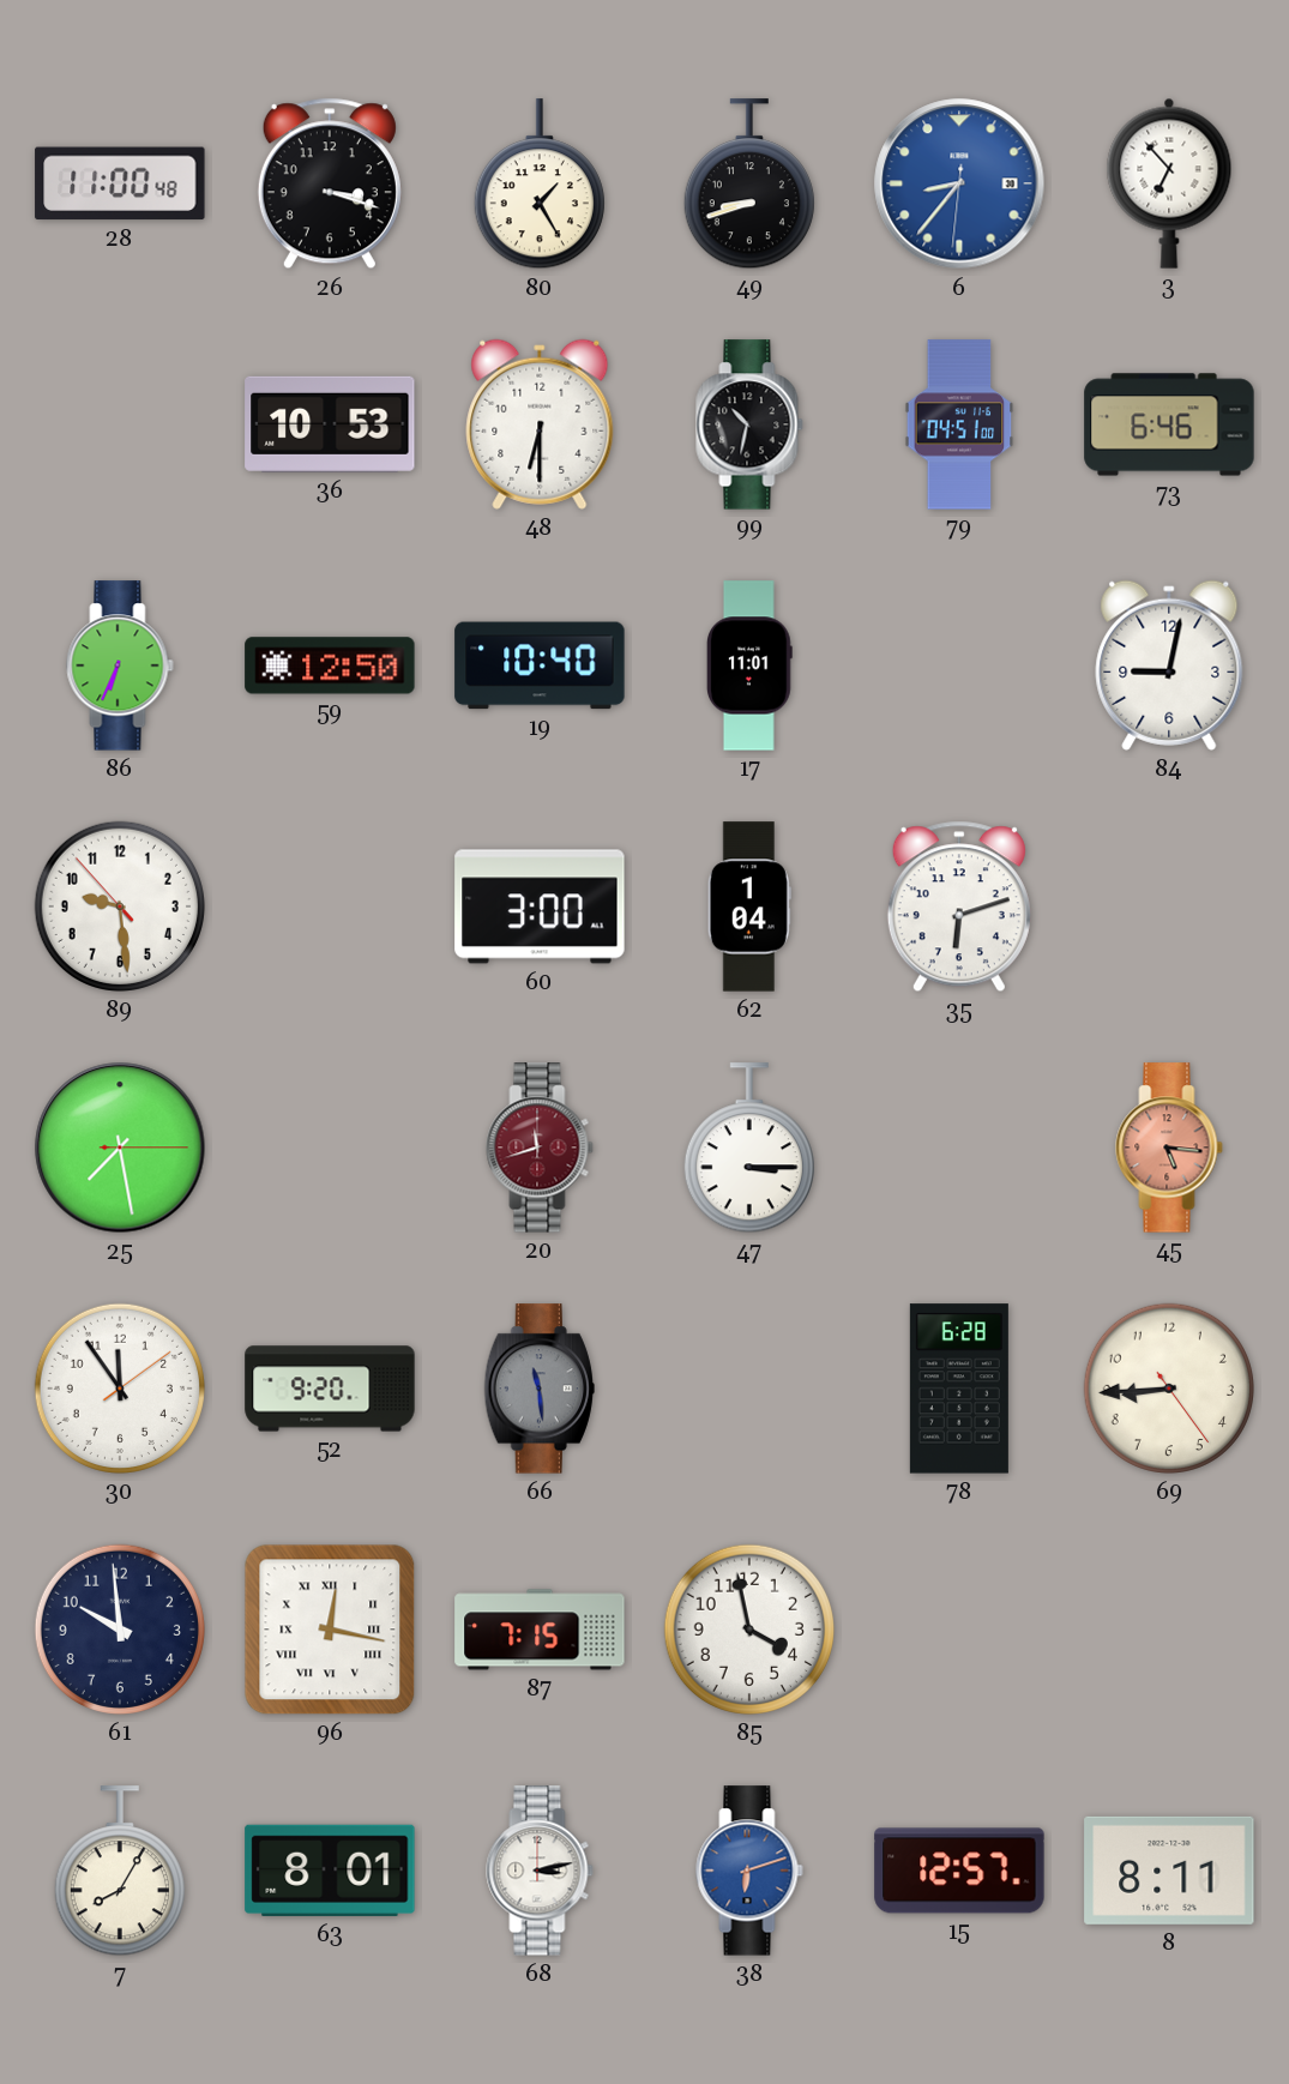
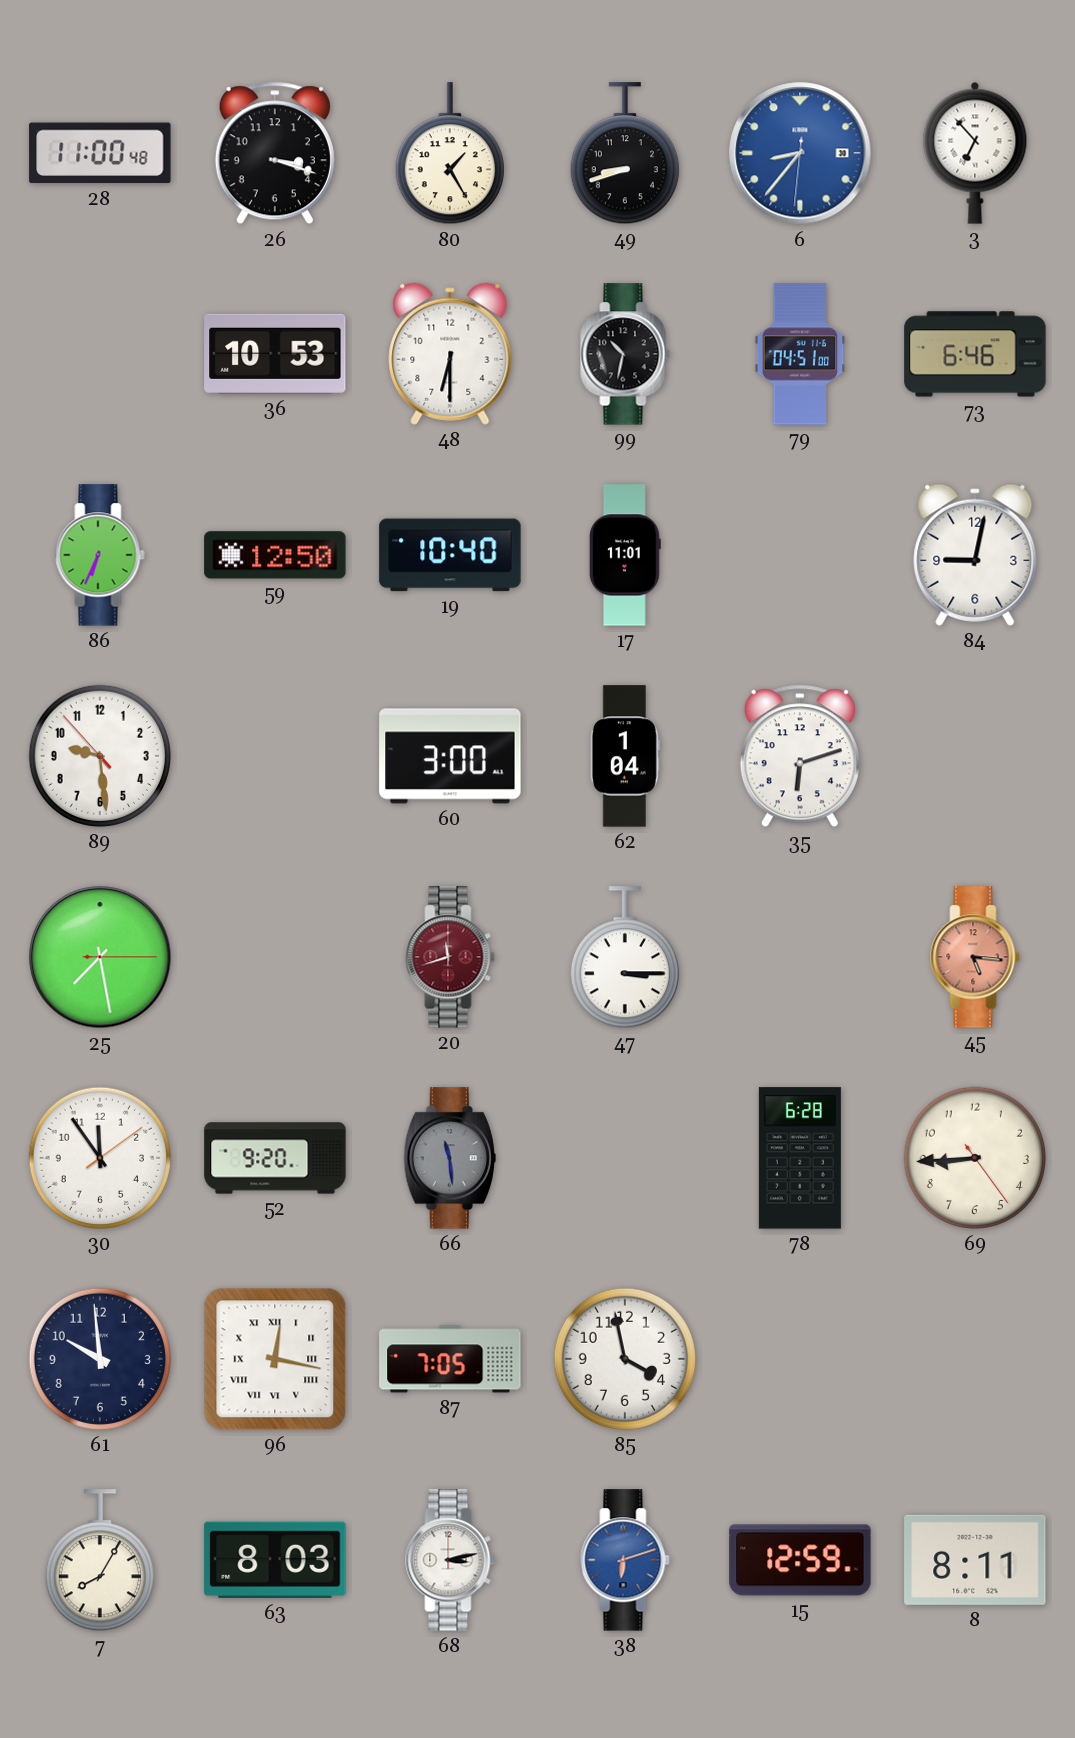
87: 7:15 -> 7:05 (450, 1359)
63: 8:01 -> 8:03 (275, 1560)
15: 12:57 -> 12:59 (800, 1560)
